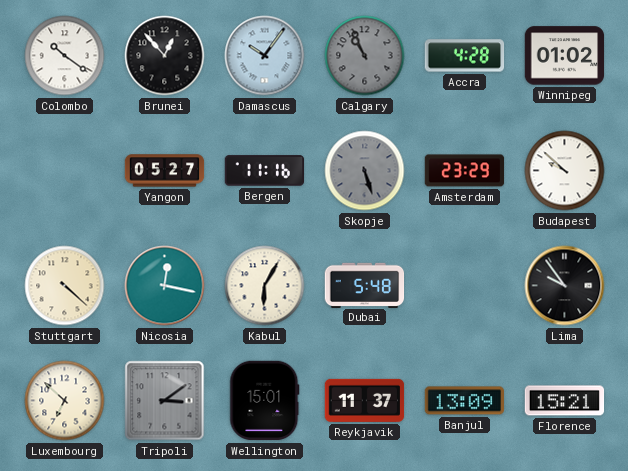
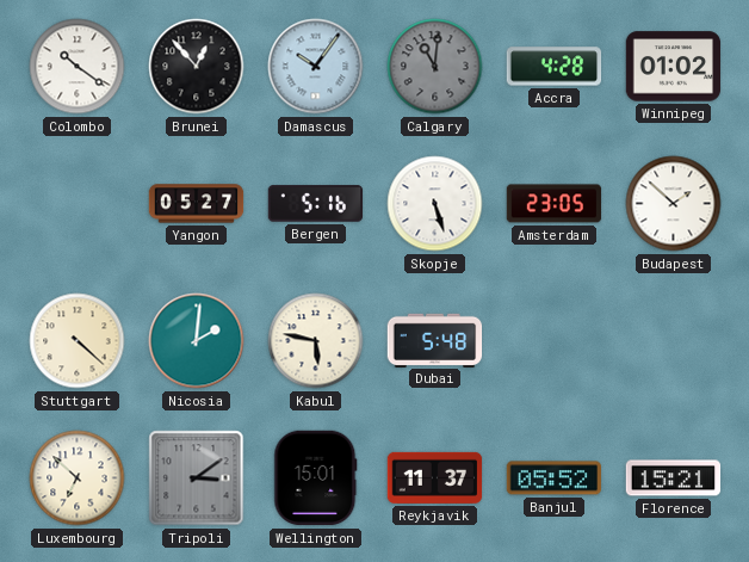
Calgary: 10:56 -> 11:01 (435, 67)
Bergen: 11:16 -> 5:16 (316, 204)
Skopje dial: grey -> white (435, 204)
Amsterdam: 23:29 -> 23:05 (555, 204)
Budapest: 9:52 -> 1:52 (674, 204)
Nicosia: 12:17 -> 2:01 (197, 341)
Kabul: 6:05 -> 5:47 (316, 341)
Lima: 9:54 -> none (565, 286)
Banjul: 13:09 -> 05:52 (555, 478)
